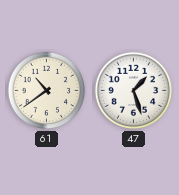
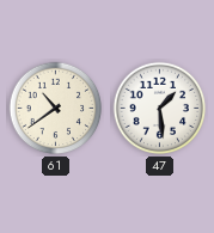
47: 1:27 -> 1:29 (160, 109)
